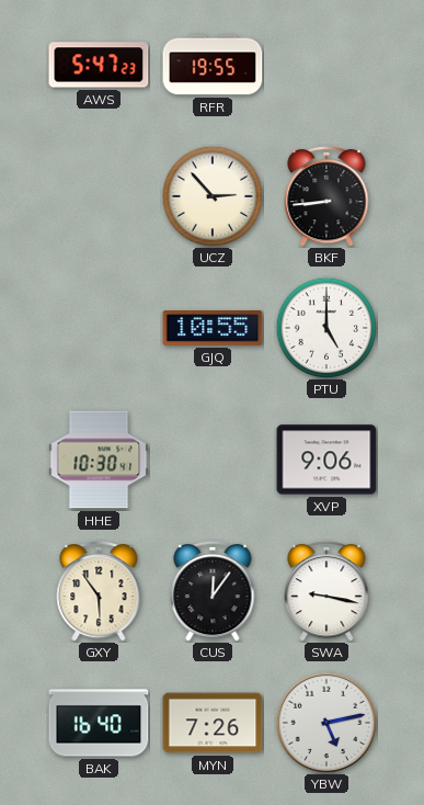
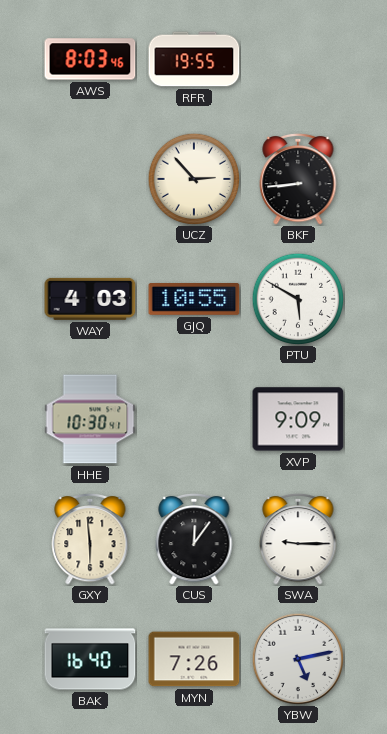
AWS: 5:47 -> 8:03 (90, 59)
WAY: none -> 4:03 (90, 299)
PTU: 5:00 -> 5:50 (298, 299)
XVP: 9:06 -> 9:09 (298, 419)
GXY: 5:54 -> 5:59 (90, 539)
SWA: 9:17 -> 9:15 (298, 539)
